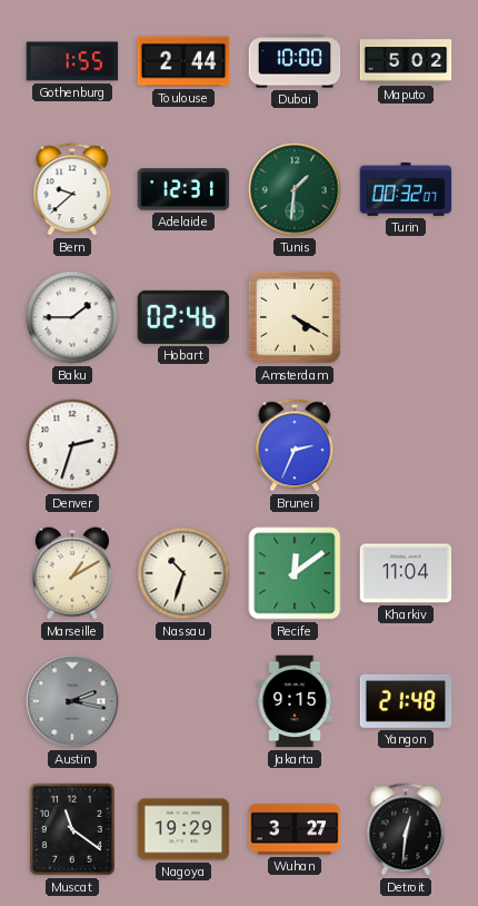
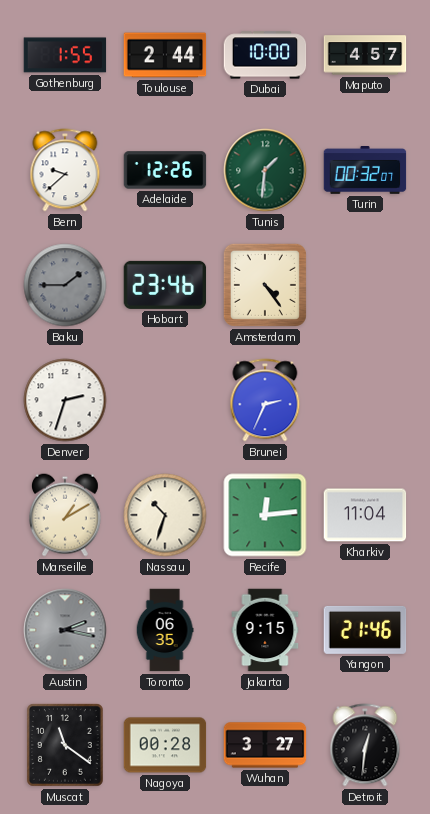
Maputo: 5:02 -> 4:57 (365, 55)
Adelaide: 12:31 -> 12:26 (165, 170)
Baku dial: white -> grey (65, 285)
Hobart: 02:46 -> 23:46 (165, 285)
Amsterdam: 4:20 -> 4:24 (265, 285)
Recife: 12:09 -> 12:14 (265, 515)
Toronto: none -> 06:35 (165, 630)
Yangon: 21:48 -> 21:46 (365, 630)
Nagoya: 19:29 -> 00:28 (165, 745)
